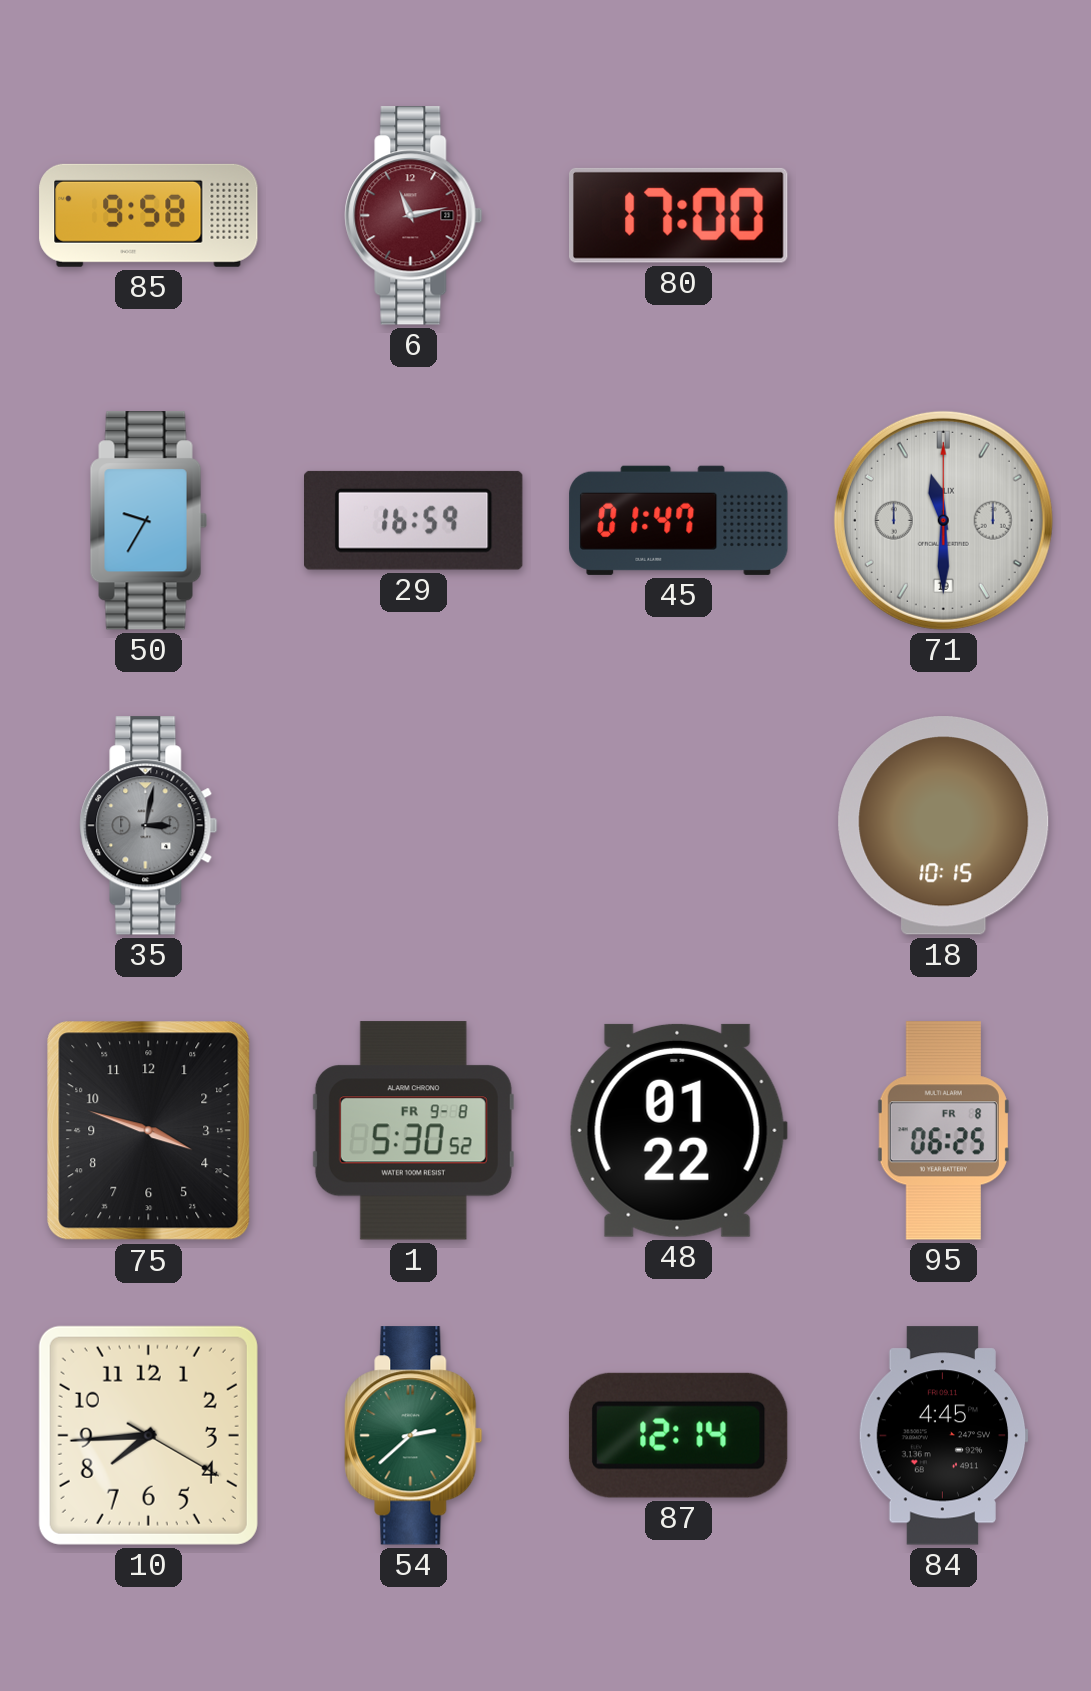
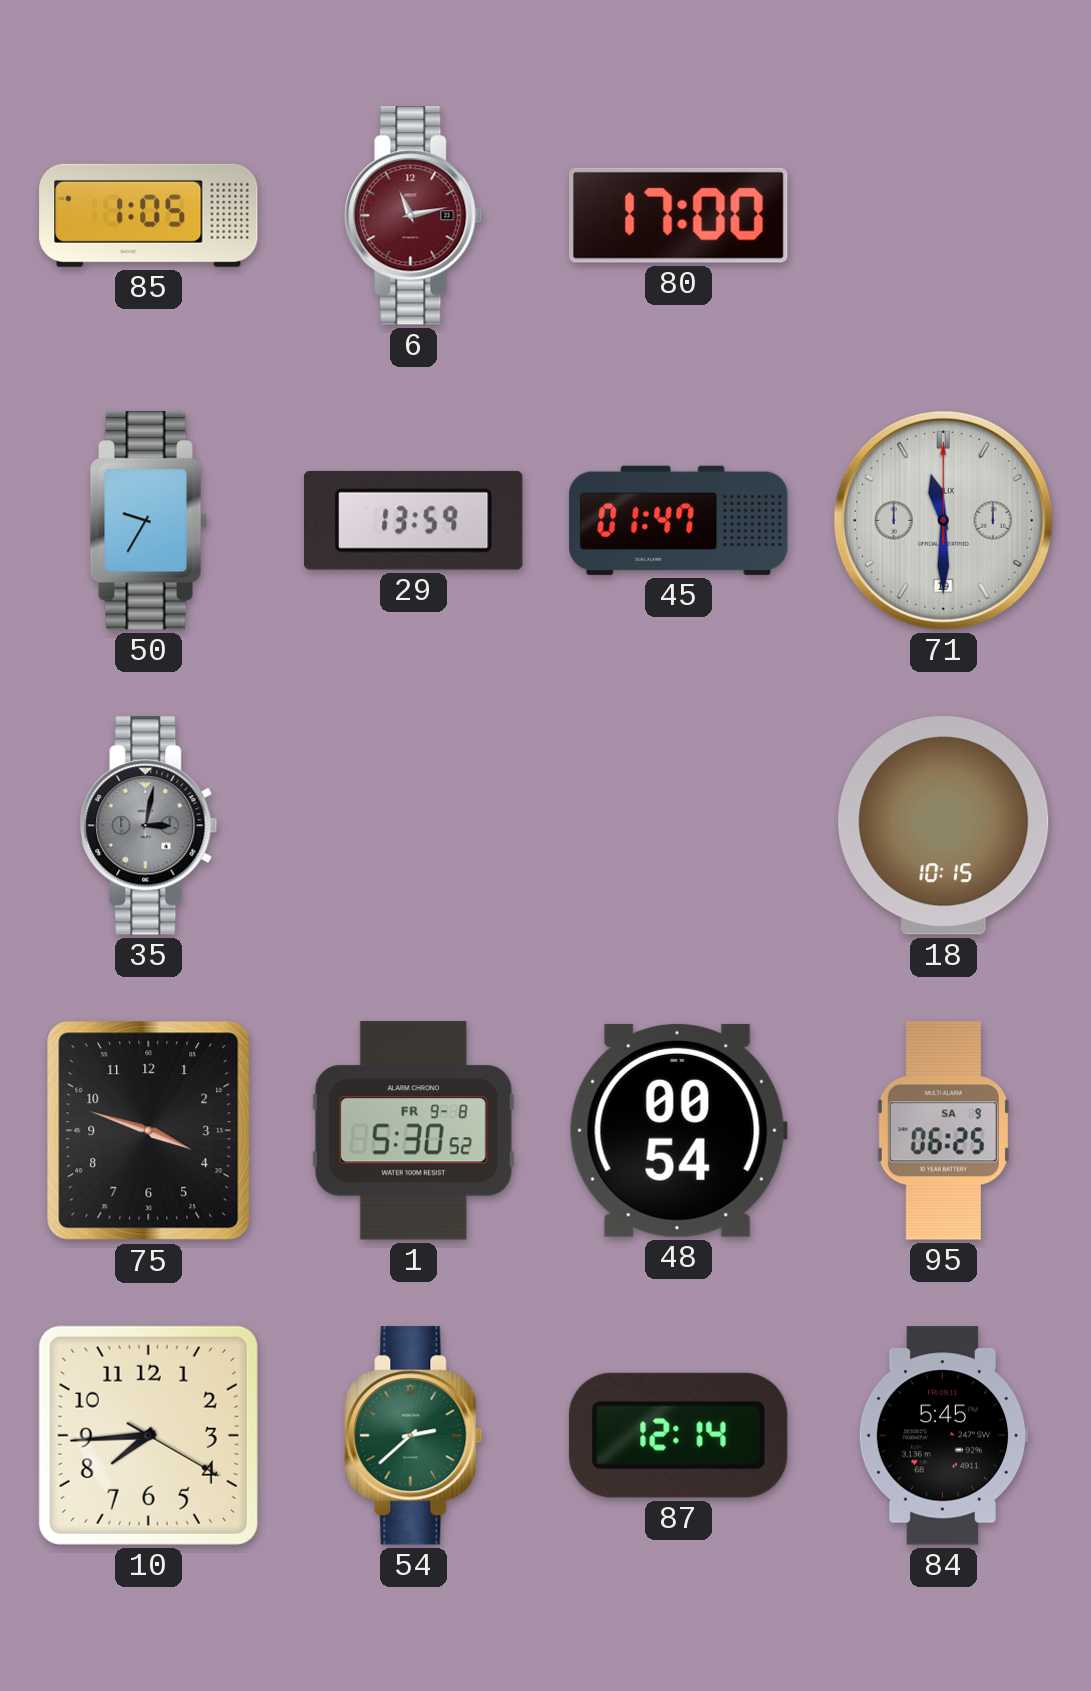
85: 9:58 -> 1:05 (149, 215)
29: 16:59 -> 13:59 (414, 520)
48: 01:22 -> 00:54 (678, 1130)
95 date: FR 8 -> SA 9 (943, 1131)
84: 4:45 -> 5:45 (943, 1436)
